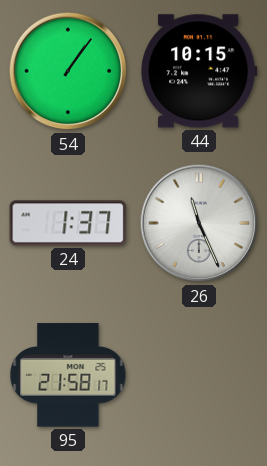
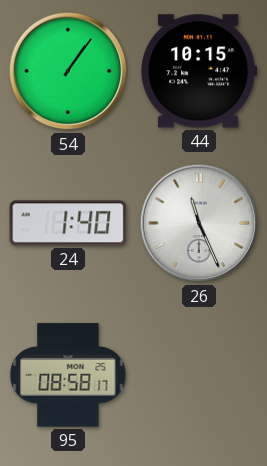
24: 1:37 -> 1:40 (68, 223)
95: 21:58 -> 08:58 (68, 375)
